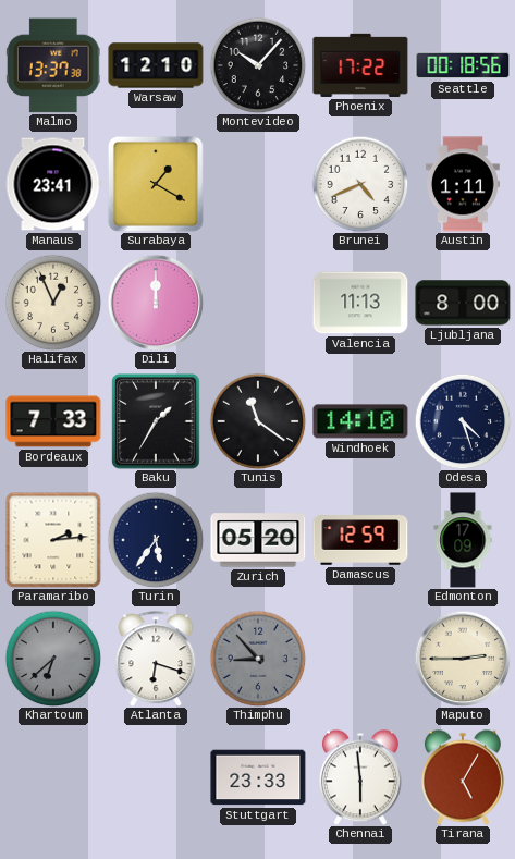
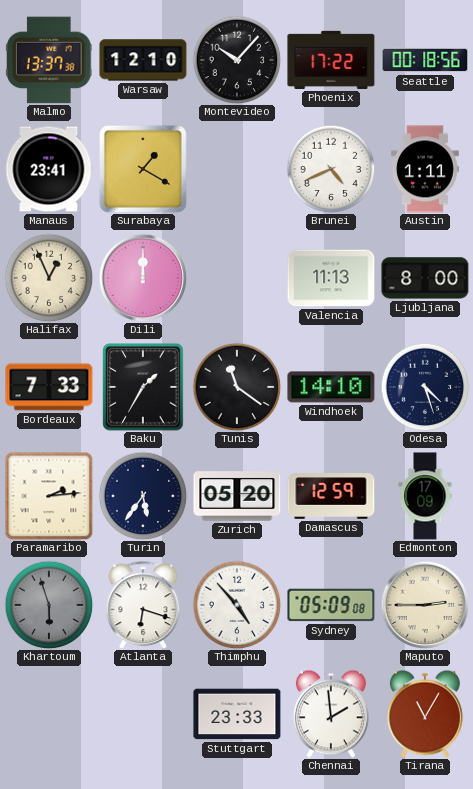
Khartoum: 6:38 -> 5:57 (49, 605)
Thimphu: 8:53 -> 4:53 (237, 605)
Thimphu dial: grey -> white (237, 605)
Sydney: none -> 05:09 (331, 605)
Chennai: 5:59 -> 1:59 (331, 714)
Tirana: 5:05 -> 11:05 (425, 714)
